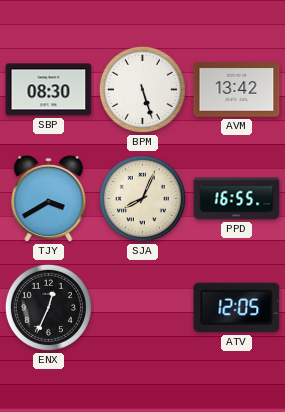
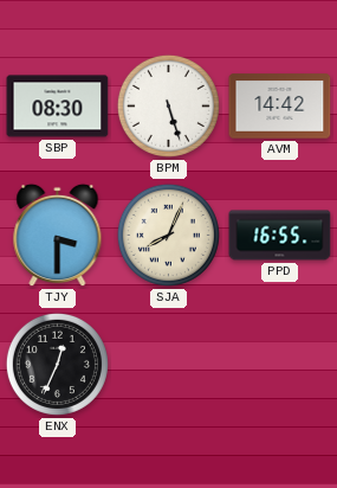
AVM: 13:42 -> 14:42 (280, 107)
TJY: 3:40 -> 3:30 (58, 236)
ATV: 12:05 -> none (237, 308)
